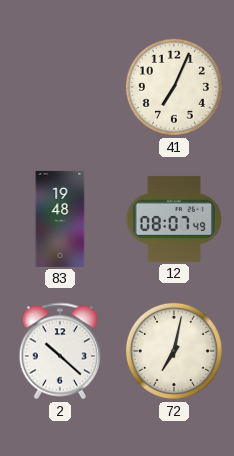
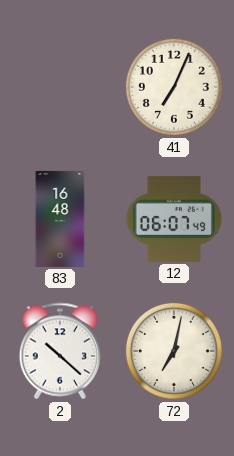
83: 19:48 -> 16:48 (60, 219)
12: 08:07 -> 06:07 (174, 219)
